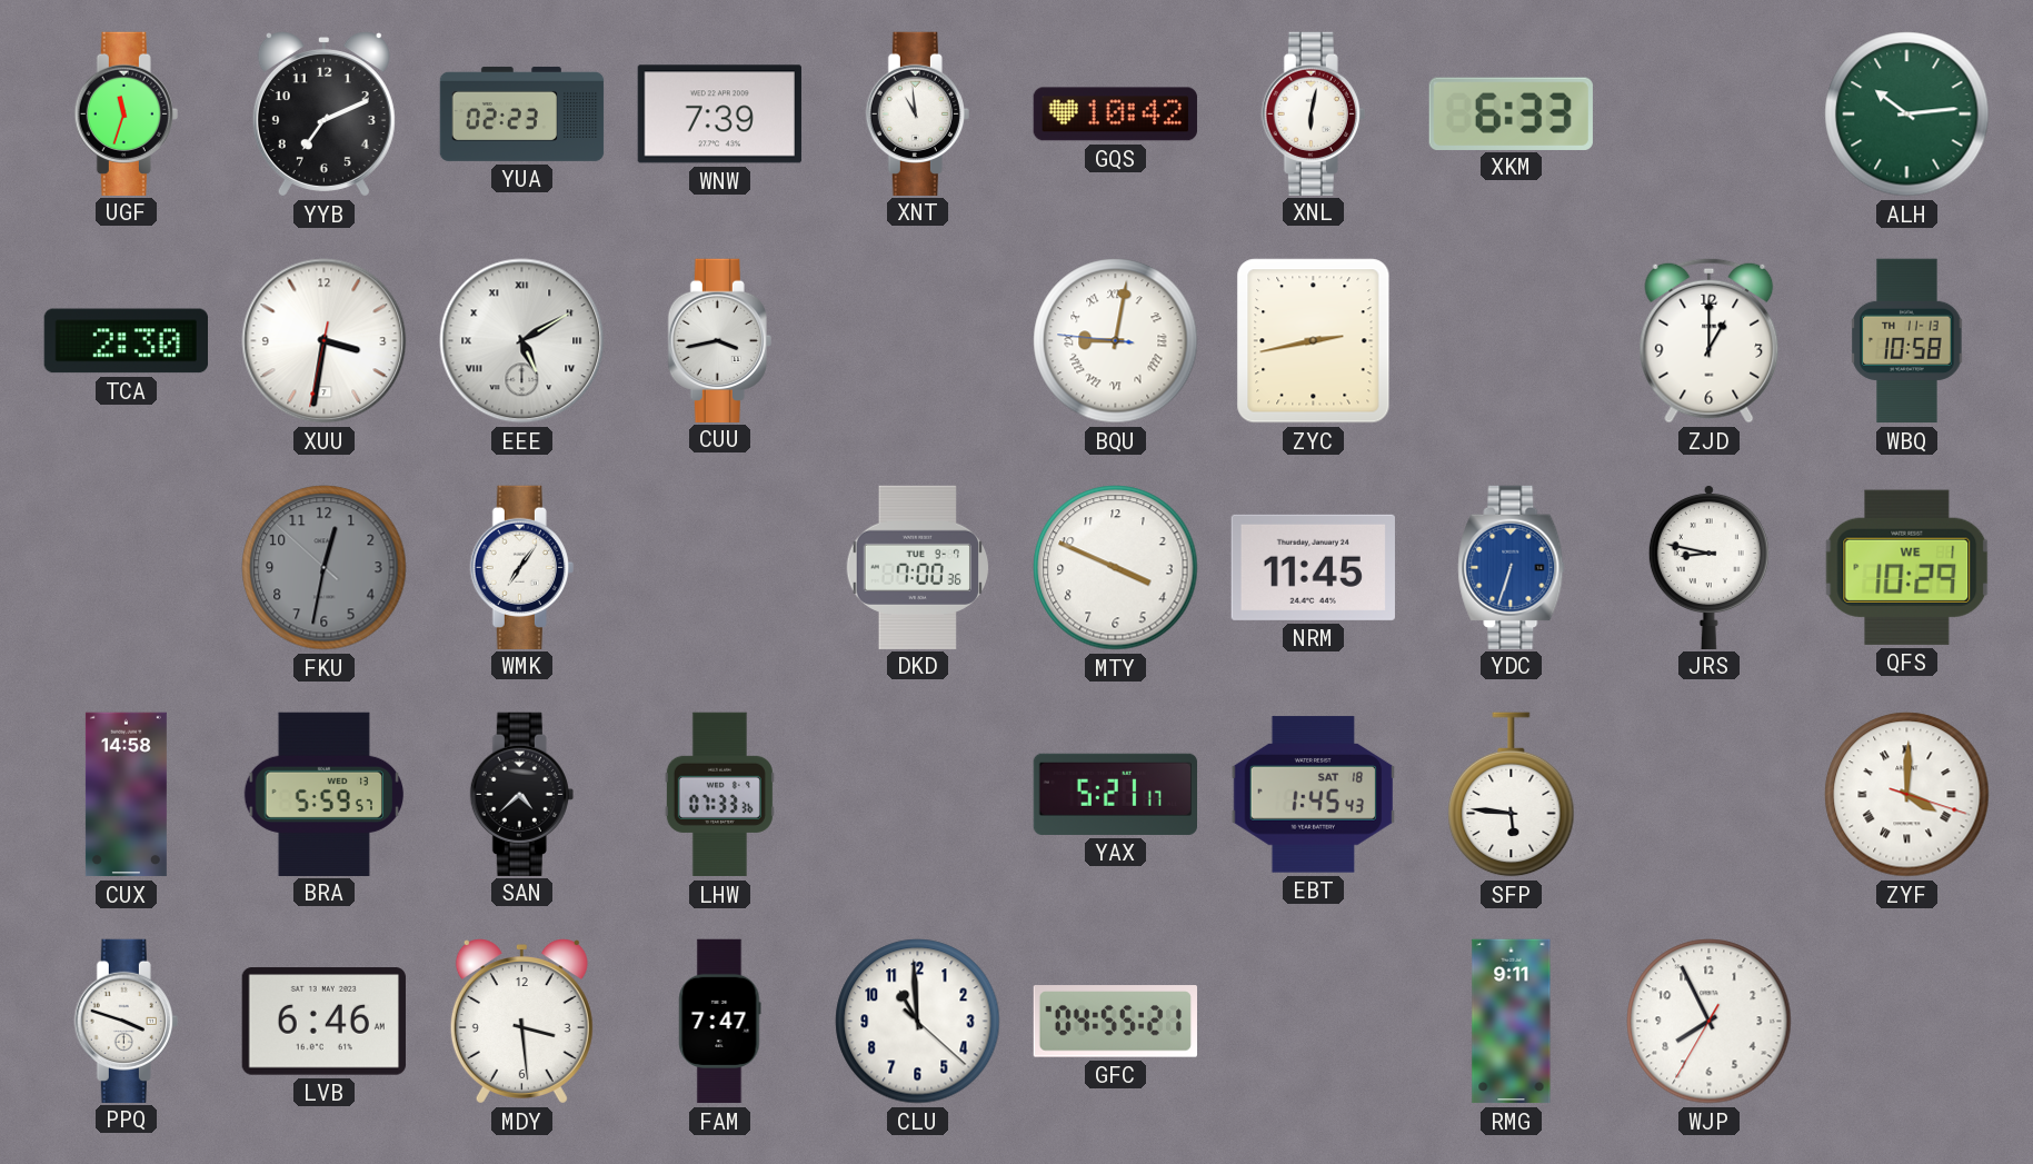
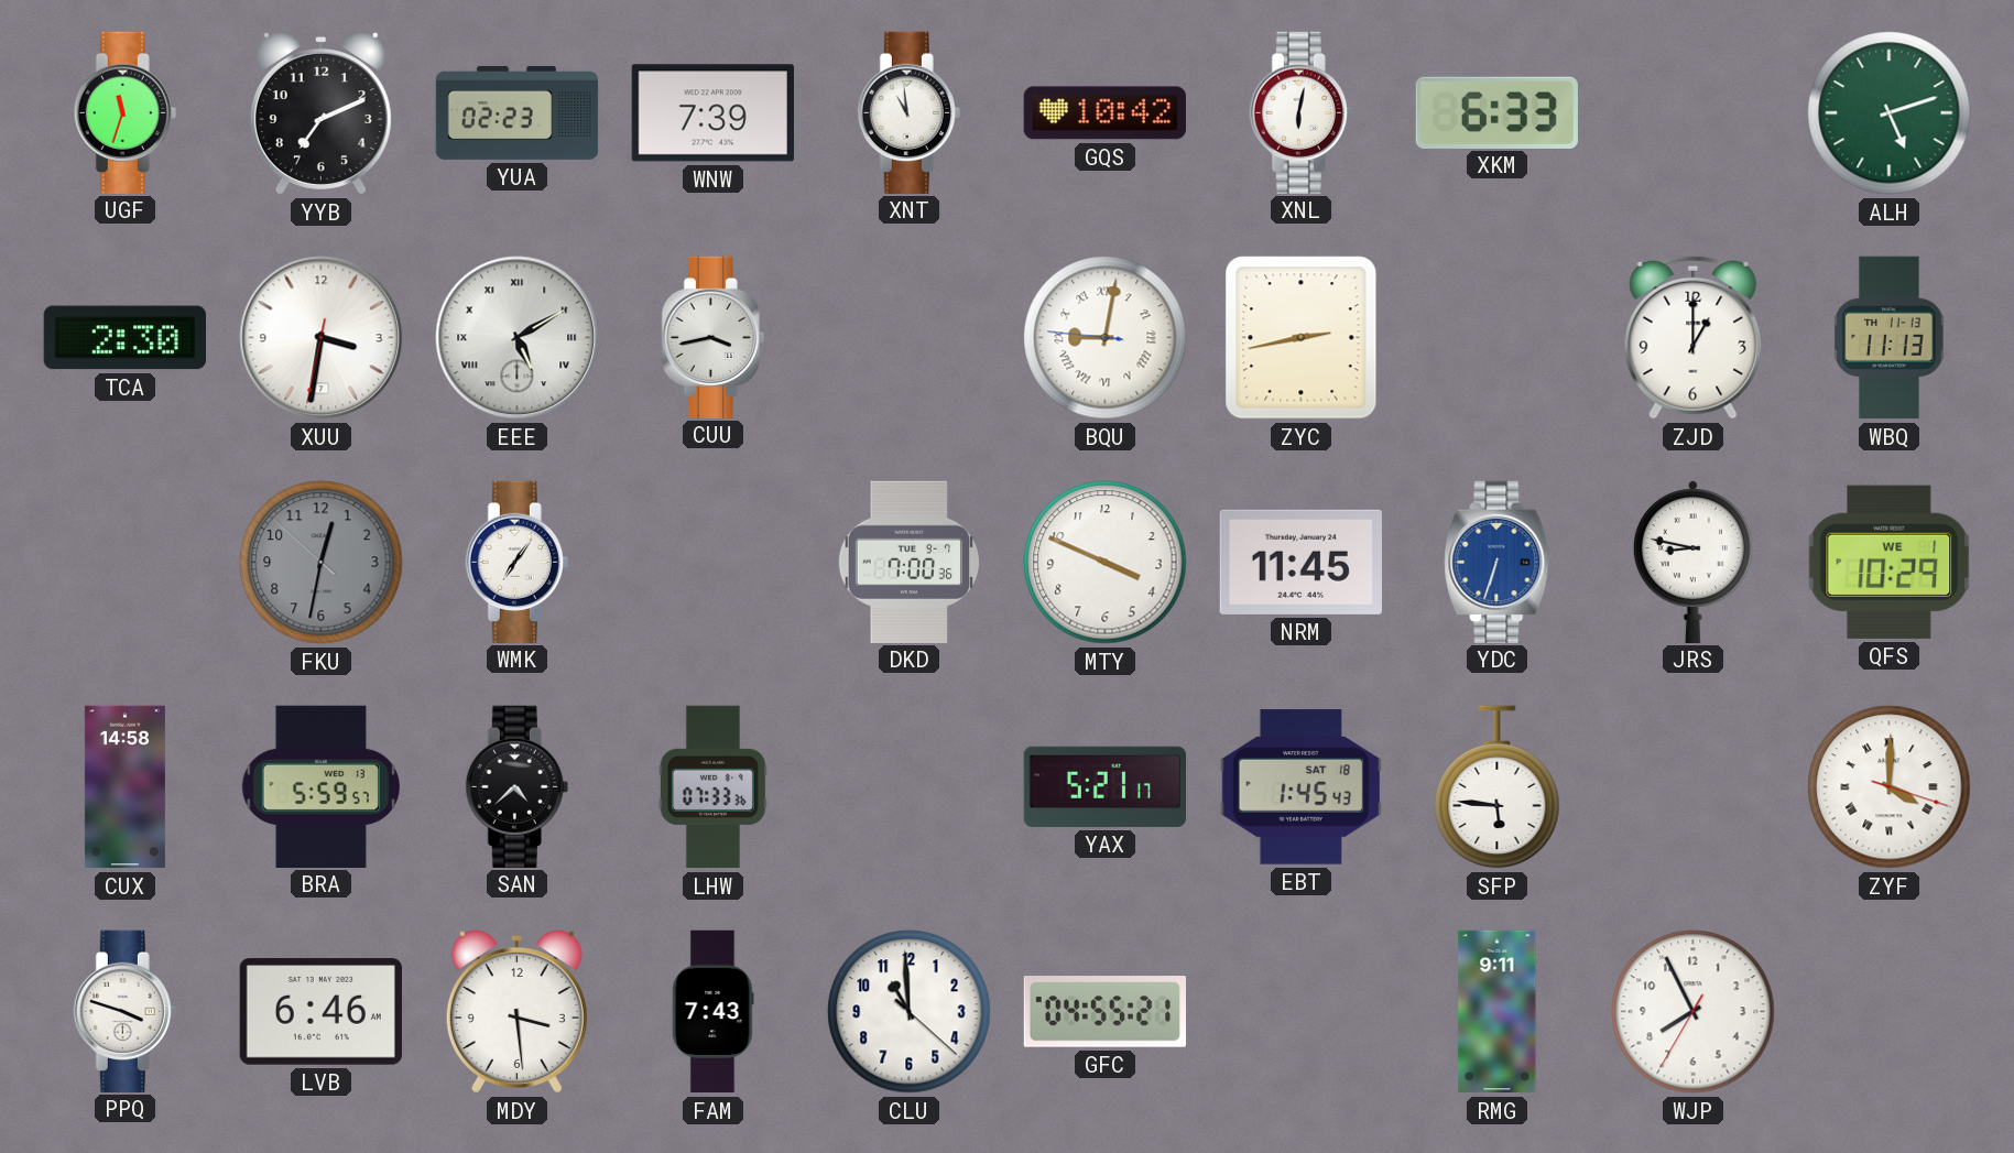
ALH: 10:14 -> 5:12 (1890, 113)
WBQ: 10:58 -> 11:13 (1890, 338)
FAM: 7:47 -> 7:43 (714, 1012)
